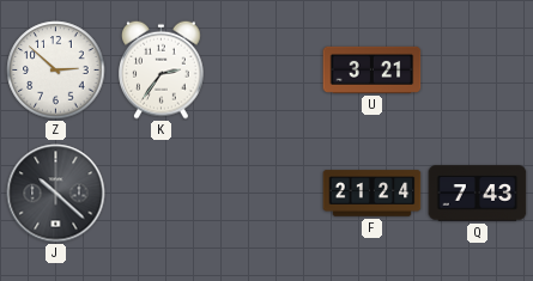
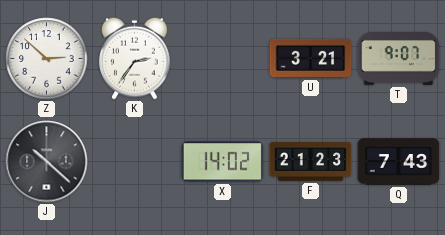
T: none -> 9:07 (399, 59)
X: none -> 14:02 (223, 162)
F: 21:24 -> 21:23 (311, 162)
